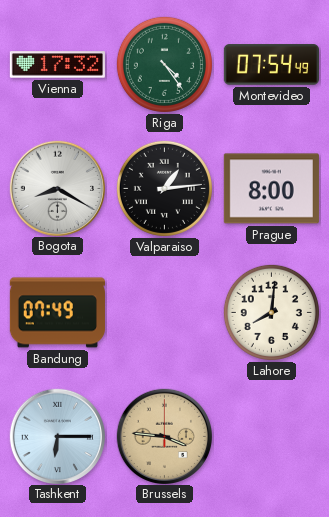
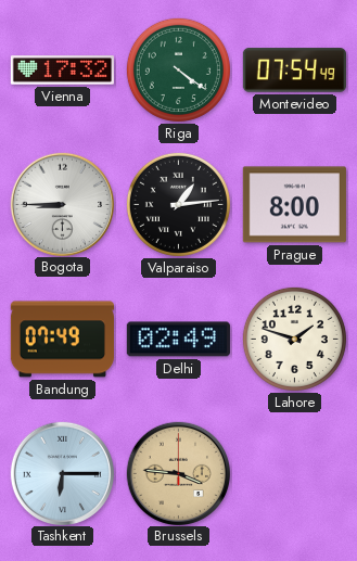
Riga: 4:24 -> 4:21 (178, 69)
Bogota: 8:20 -> 8:45 (62, 204)
Delhi: none -> 02:49 (178, 340)
Lahore: 8:01 -> 1:48 (294, 339)
